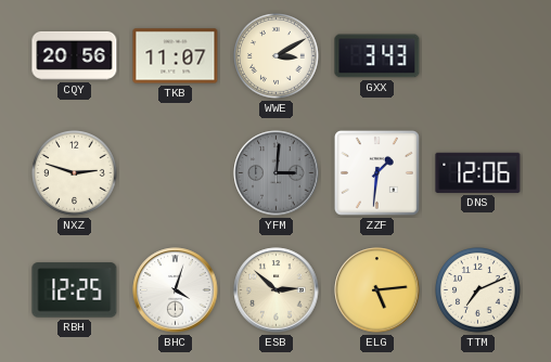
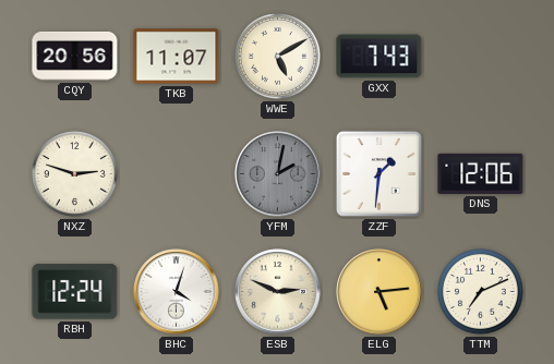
WWE: 3:10 -> 5:10 (278, 57)
GXX: 3:43 -> 7:43 (380, 57)
YFM: 3:01 -> 2:02 (278, 174)
RBH: 12:25 -> 12:24 (75, 292)
ESB: 2:52 -> 2:49 (278, 292)
